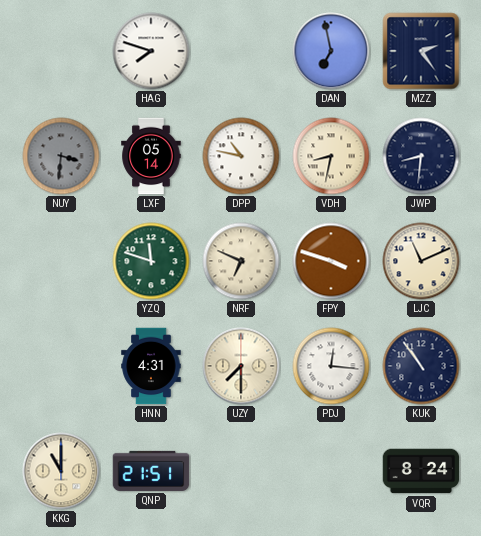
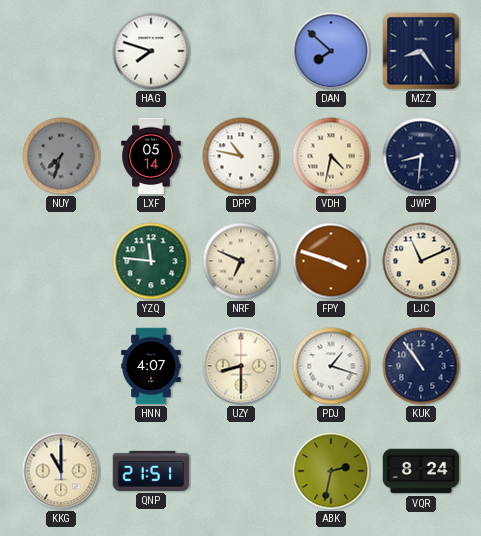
DAN: 6:58 -> 7:52 (331, 51)
MZZ: 2:24 -> 8:24 (421, 51)
NUY: 3:31 -> 7:33 (61, 156)
VDH: 8:32 -> 4:32 (331, 156)
YZQ: 11:48 -> 11:46 (151, 261)
HNN: 4:31 -> 4:07 (151, 366)
UZY: 7:30 -> 8:30 (241, 366)
PDJ: 12:16 -> 1:18 (331, 366)
ABK: none -> 2:32 (331, 471)
